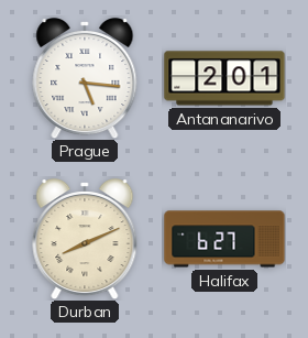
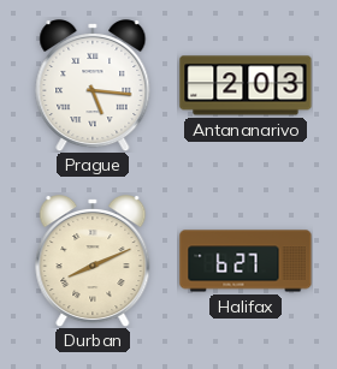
Antananarivo: 2:01 -> 2:03 (246, 85)
